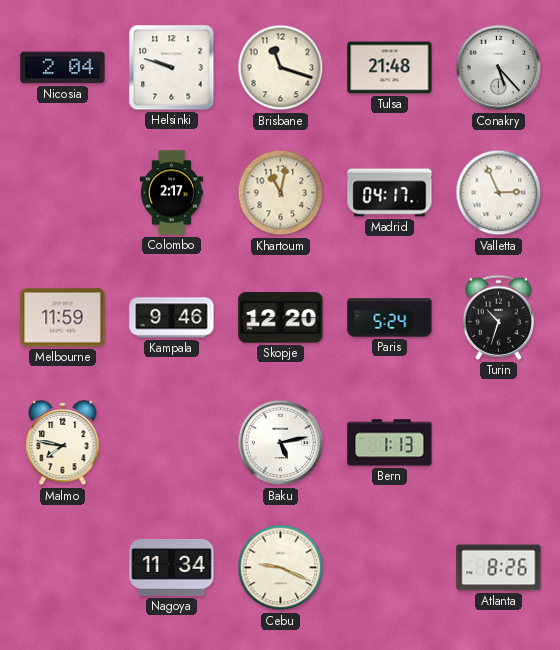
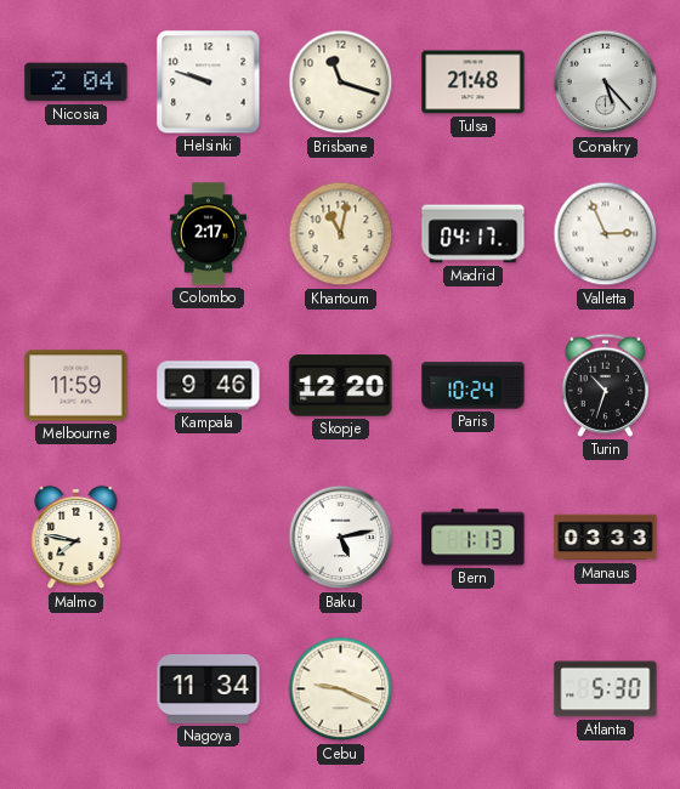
Paris: 5:24 -> 10:24 (474, 386)
Manaus: none -> 03:33 (606, 538)
Atlanta: 8:26 -> 5:30 (606, 689)
